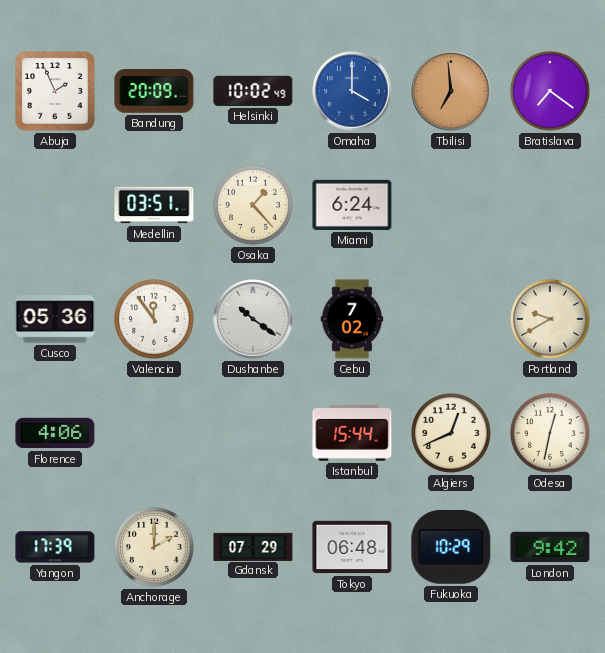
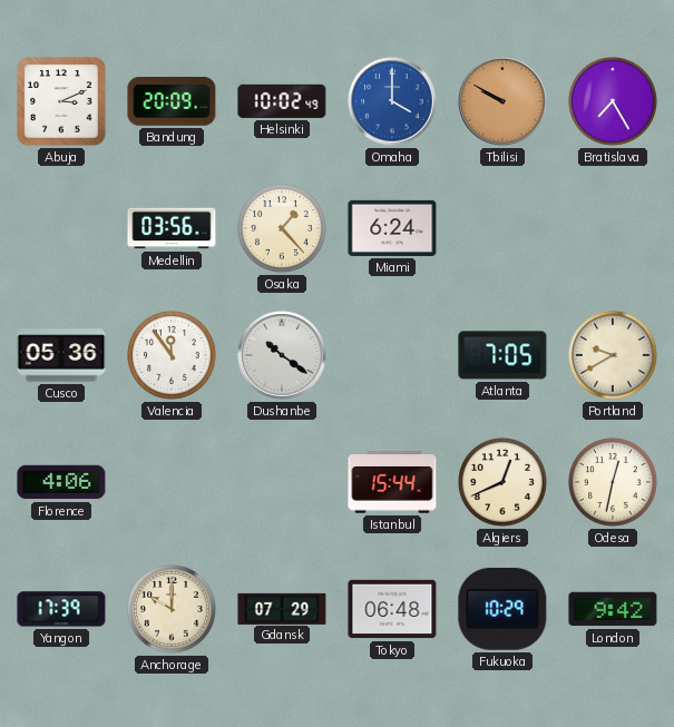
Abuja: 1:56 -> 3:11 (61, 101)
Tbilisi: 6:59 -> 9:50 (502, 101)
Bratislava: 7:21 -> 7:25 (613, 101)
Medellin: 03:51 -> 03:56 (172, 228)
Cebu: 7:02 -> none (352, 319)
Atlanta: none -> 7:05 (502, 355)
Anchorage: 2:00 -> 10:00 (172, 609)
